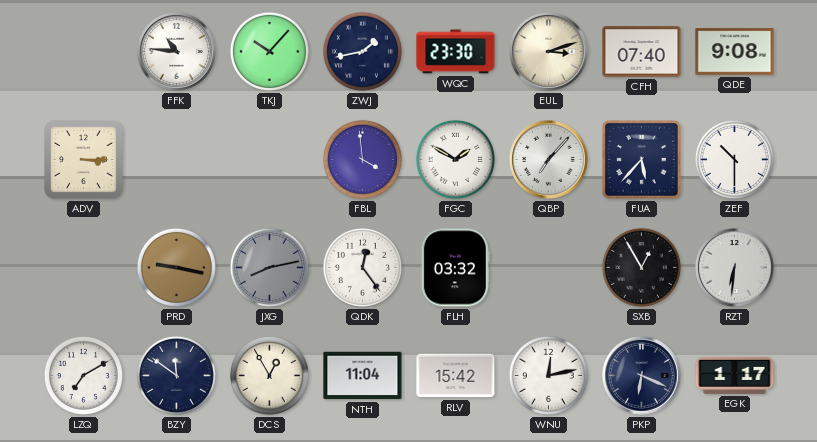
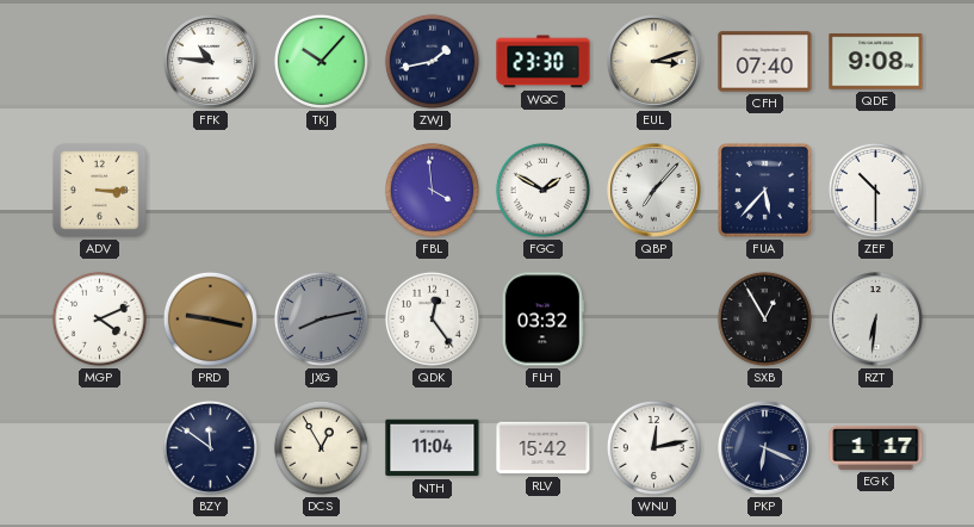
MGP: none -> 4:11 (99, 318)
LZQ: 7:10 -> none (83, 375)
